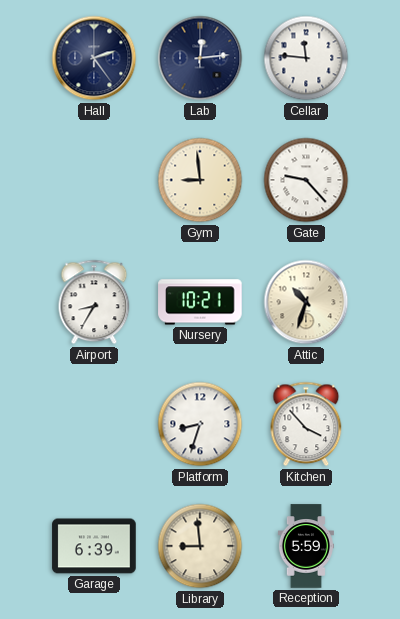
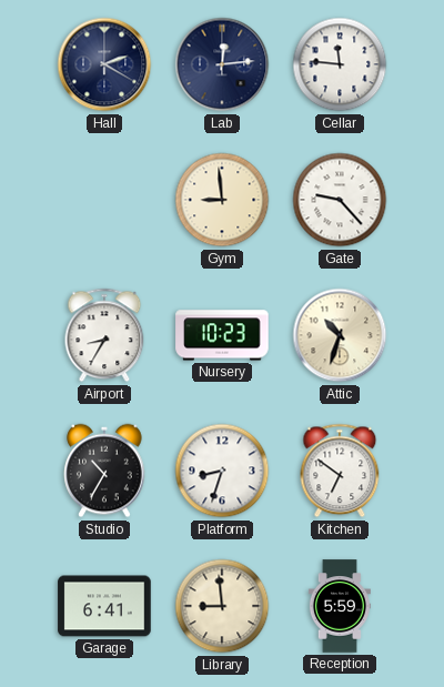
Hall: 2:24 -> 2:20 (104, 64)
Nursery: 10:21 -> 10:23 (222, 335)
Studio: none -> 10:35 (104, 471)
Kitchen: 3:53 -> 6:51 (340, 471)
Garage: 6:39 -> 6:41 (104, 606)
